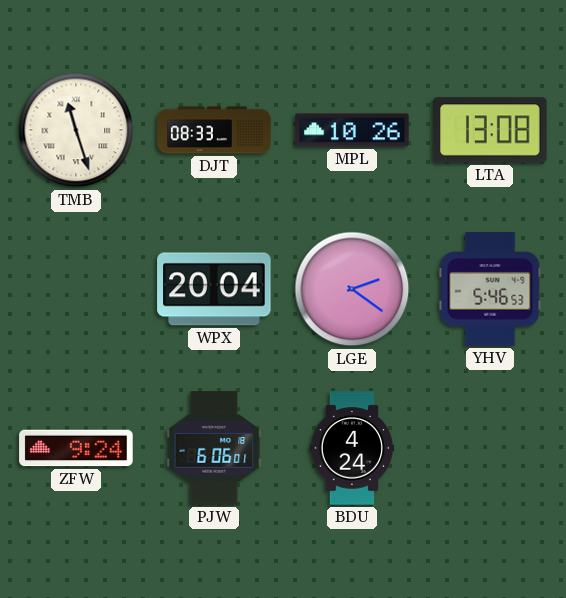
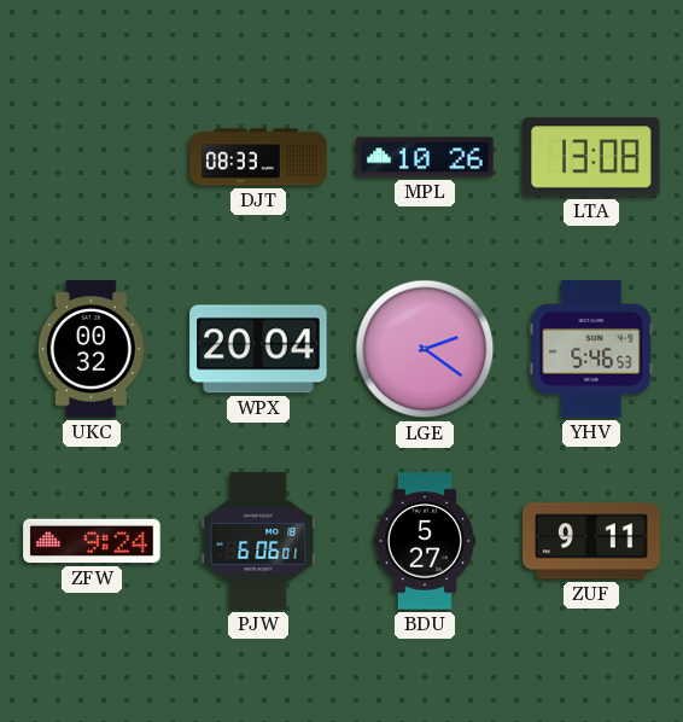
TMB: 11:27 -> none (76, 130)
UKC: none -> 00:32 (92, 349)
BDU: 4:24 -> 5:27 (425, 541)
ZUF: none -> 9:11 (591, 541)
